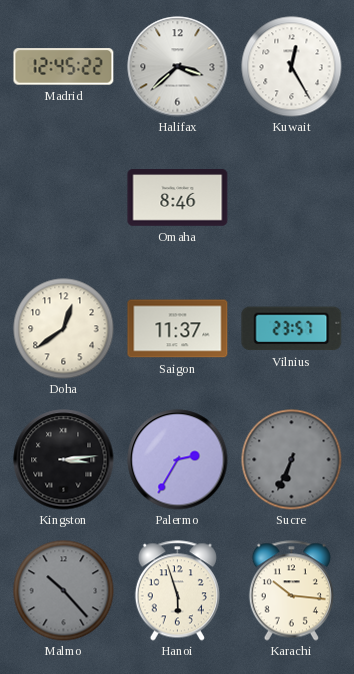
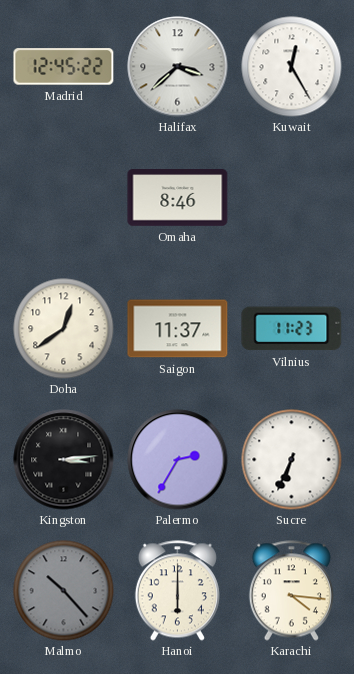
Vilnius: 23:57 -> 11:23 (292, 329)
Sucre dial: grey -> white (292, 460)
Hanoi: 5:57 -> 6:00 (177, 591)
Karachi: 10:16 -> 4:16 (291, 591)
